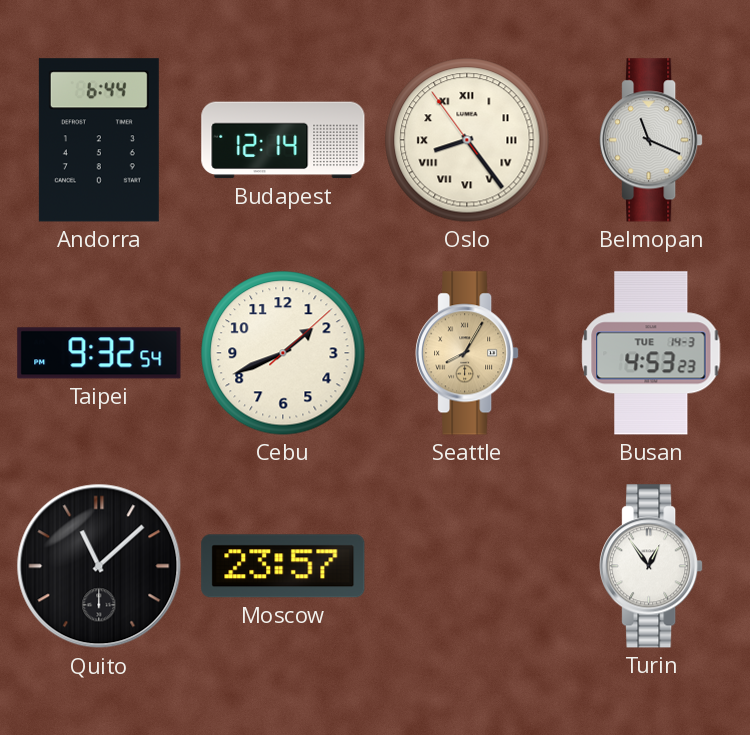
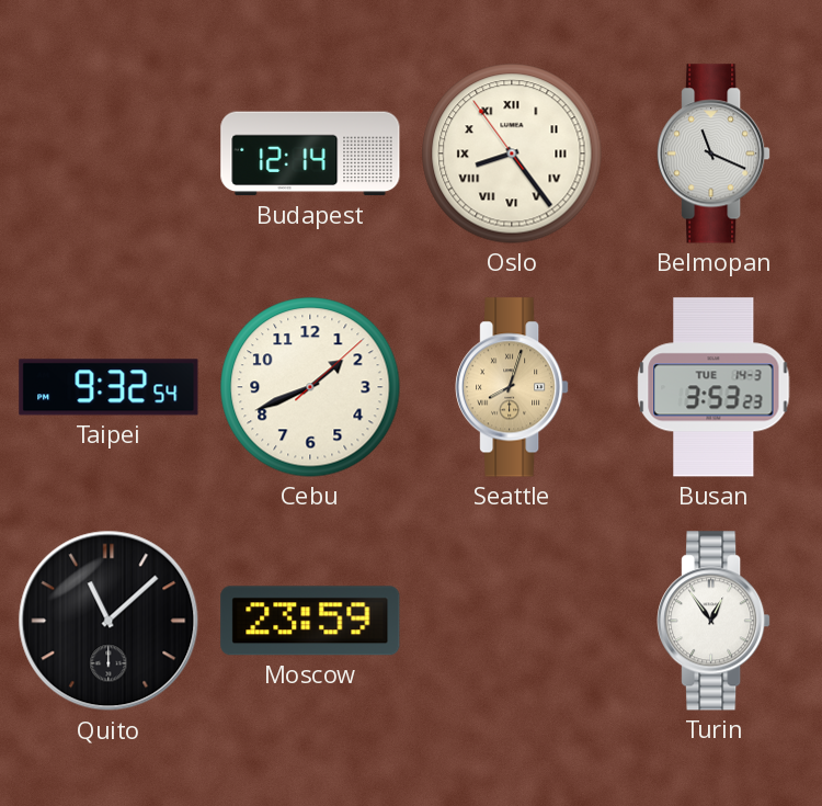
Andorra: 6:44 -> none (99, 140)
Seattle: 8:05 -> 8:03 (512, 387)
Busan: 4:53 -> 3:53 (713, 387)
Moscow: 23:57 -> 23:59 (310, 621)
